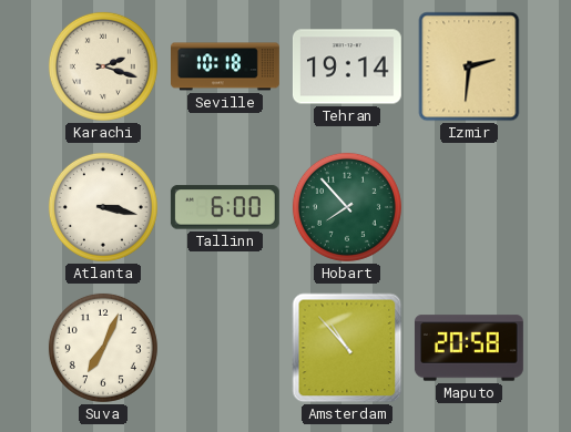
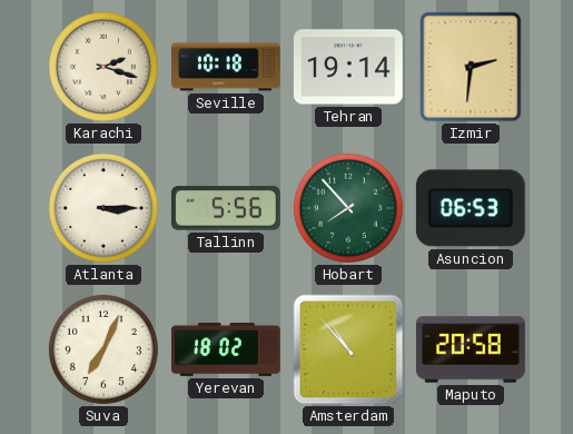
Atlanta: 3:17 -> 3:15 (103, 208)
Tallinn: 6:00 -> 5:56 (226, 208)
Asuncion: none -> 06:53 (471, 208)
Yerevan: none -> 18:02 (227, 349)
